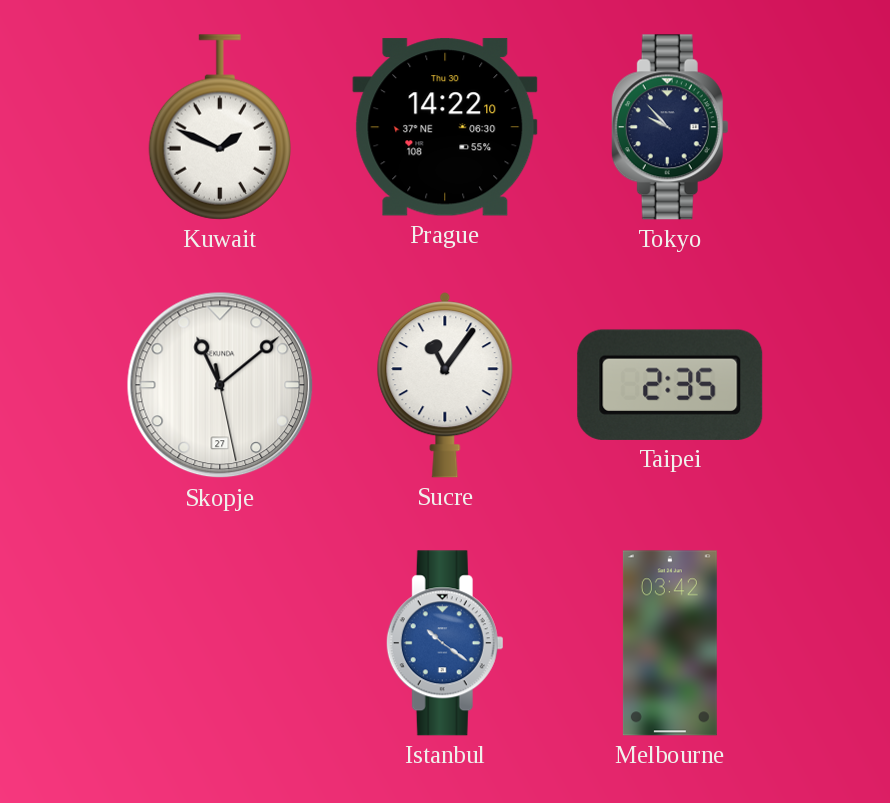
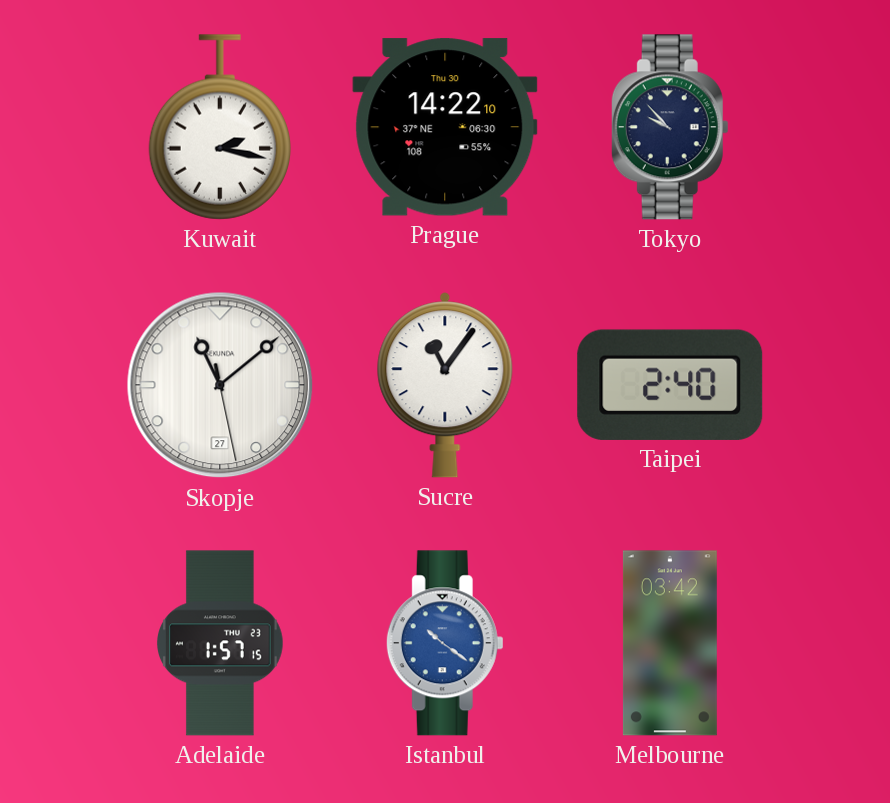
Kuwait: 1:49 -> 2:17 (220, 127)
Taipei: 2:35 -> 2:40 (670, 385)
Adelaide: none -> 1:57 (221, 643)
